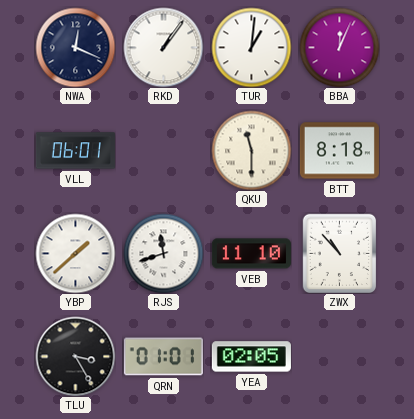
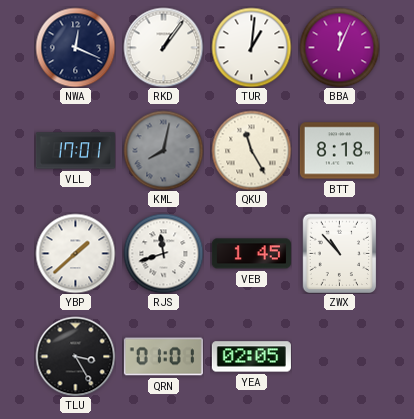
VLL: 06:01 -> 17:01 (75, 151)
KML: none -> 8:02 (163, 150)
QKU: 11:30 -> 11:25 (251, 150)
VEB: 11:10 -> 1:45 (251, 254)
